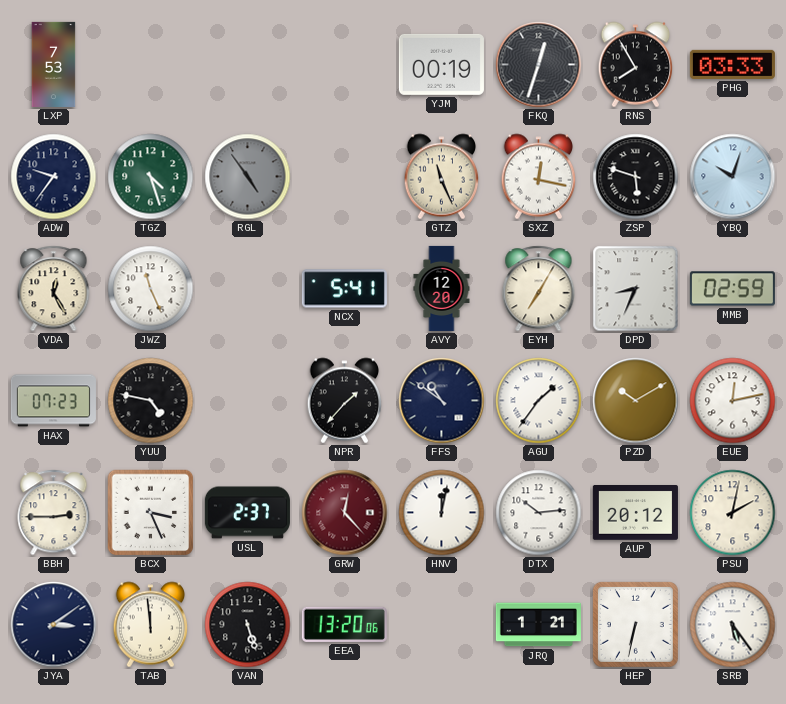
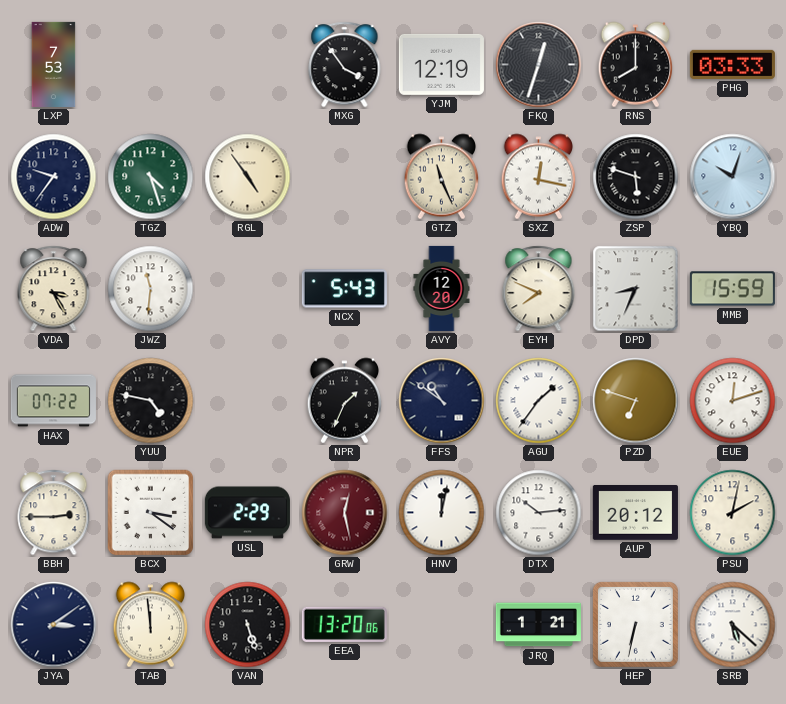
MXG: none -> 3:54 (345, 65)
YJM: 00:19 -> 12:19 (441, 64)
RNS: 7:55 -> 8:00 (636, 65)
RGL dial: grey -> cream (248, 177)
VDA: 12:25 -> 3:25 (54, 289)
JWZ: 11:26 -> 11:31 (151, 289)
NCX: 5:41 -> 5:43 (344, 289)
EYH: 7:05 -> 7:49 (539, 289)
MMB: 02:59 -> 15:59 (732, 289)
HAX: 07:23 -> 07:22 (53, 401)
NPR: 1:37 -> 1:34 (345, 401)
PZD: 10:10 -> 6:48 (636, 401)
EUE: 12:13 -> 12:12 (733, 401)
BCX: 3:26 -> 3:21 (151, 513)
USL: 2:37 -> 2:29 (247, 513)
GRW: 12:23 -> 12:28 (345, 513)
SRB: 5:24 -> 5:22 (733, 625)
